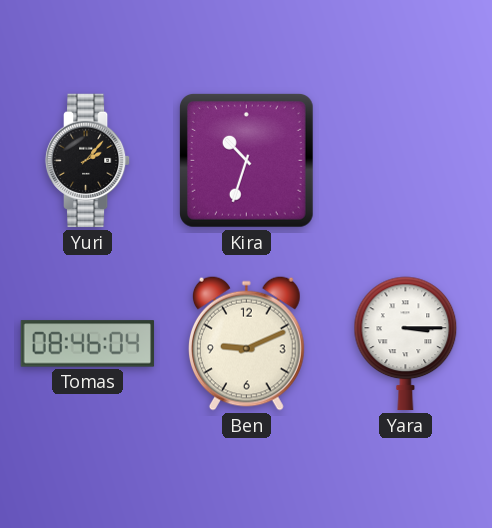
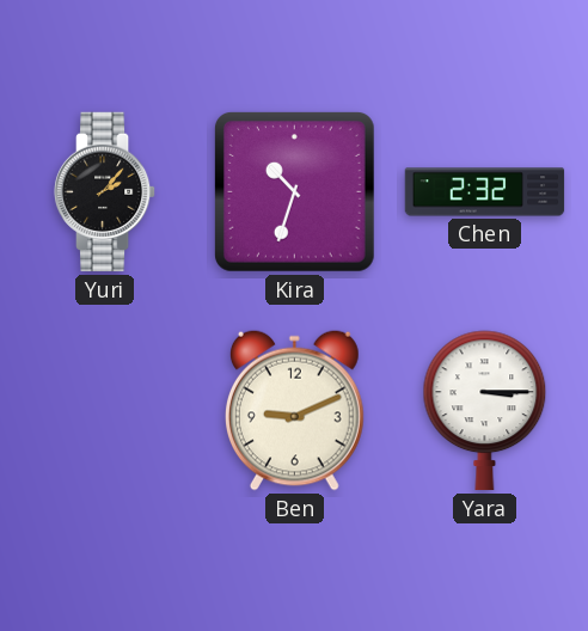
Chen: none -> 2:32 (485, 192)
Tomas: 08:46 -> none (88, 344)
